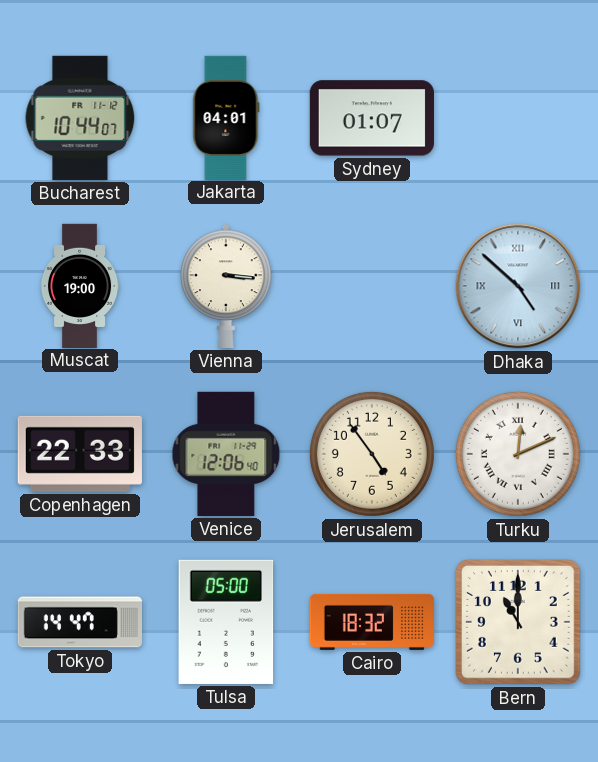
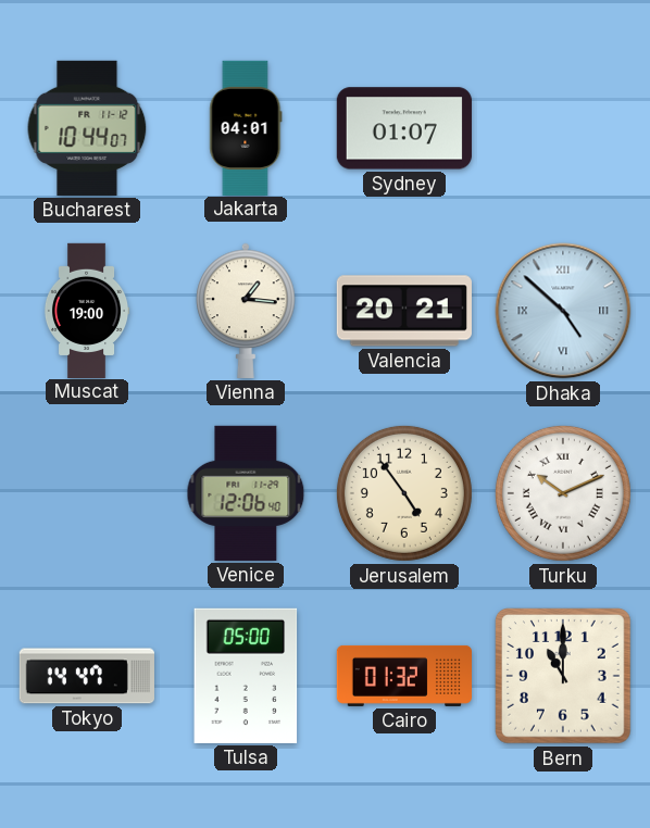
Vienna: 3:16 -> 1:16 (247, 311)
Valencia: none -> 20:21 (404, 311)
Copenhagen: 22:33 -> none (80, 454)
Turku: 12:11 -> 10:11 (563, 493)
Cairo: 18:32 -> 01:32 (403, 676)
